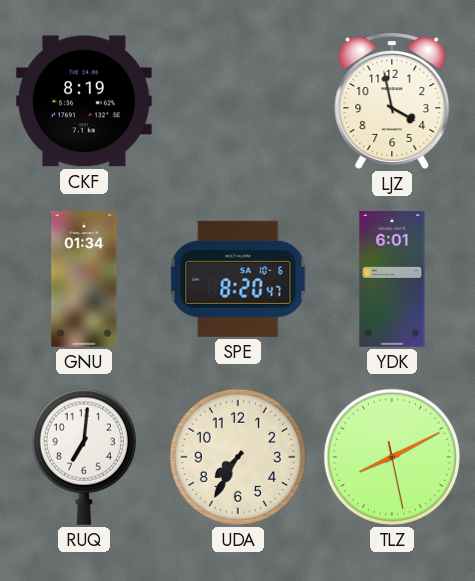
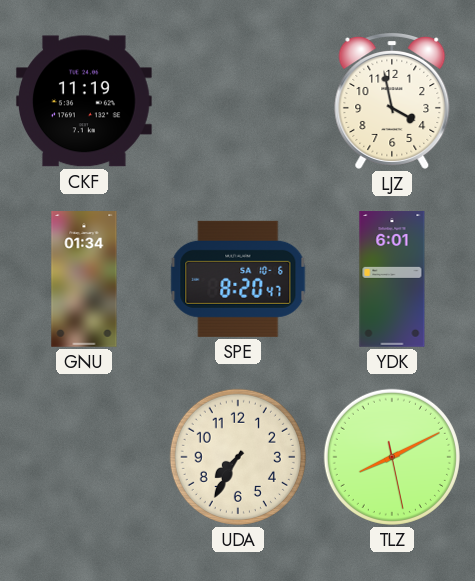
CKF: 8:19 -> 11:19 (84, 101)
RUQ: 7:01 -> none (84, 457)
